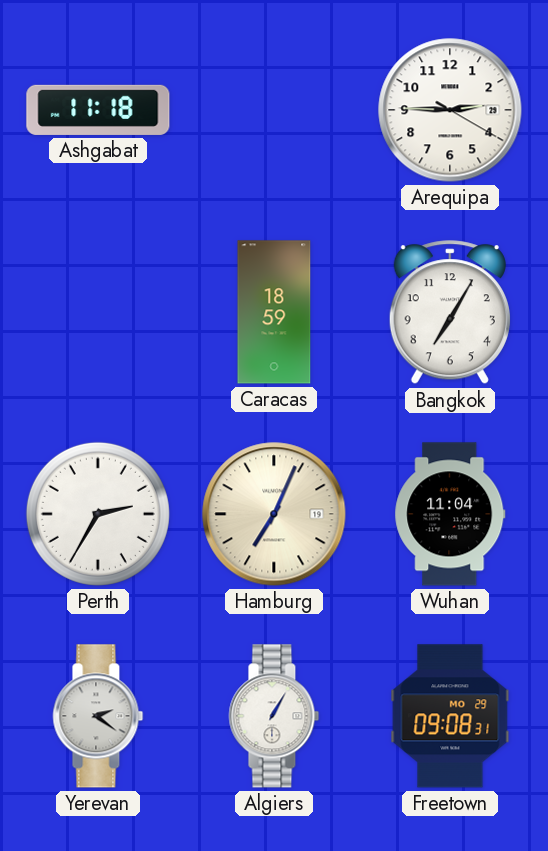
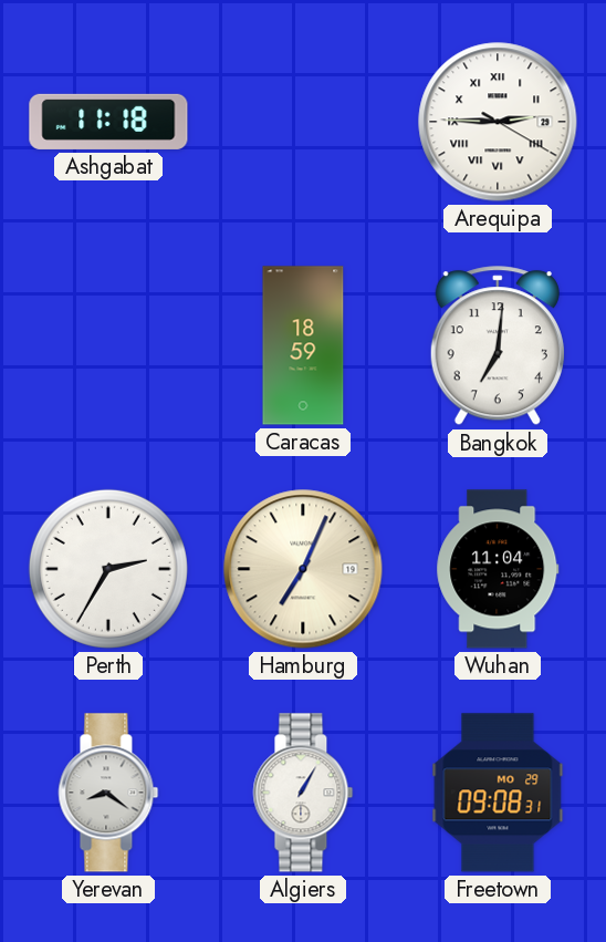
Arequipa numerals: Arabic -> Roman (498, 122)
Bangkok: 7:05 -> 7:01 (498, 346)
Yerevan: 2:21 -> 8:21 (108, 793)
